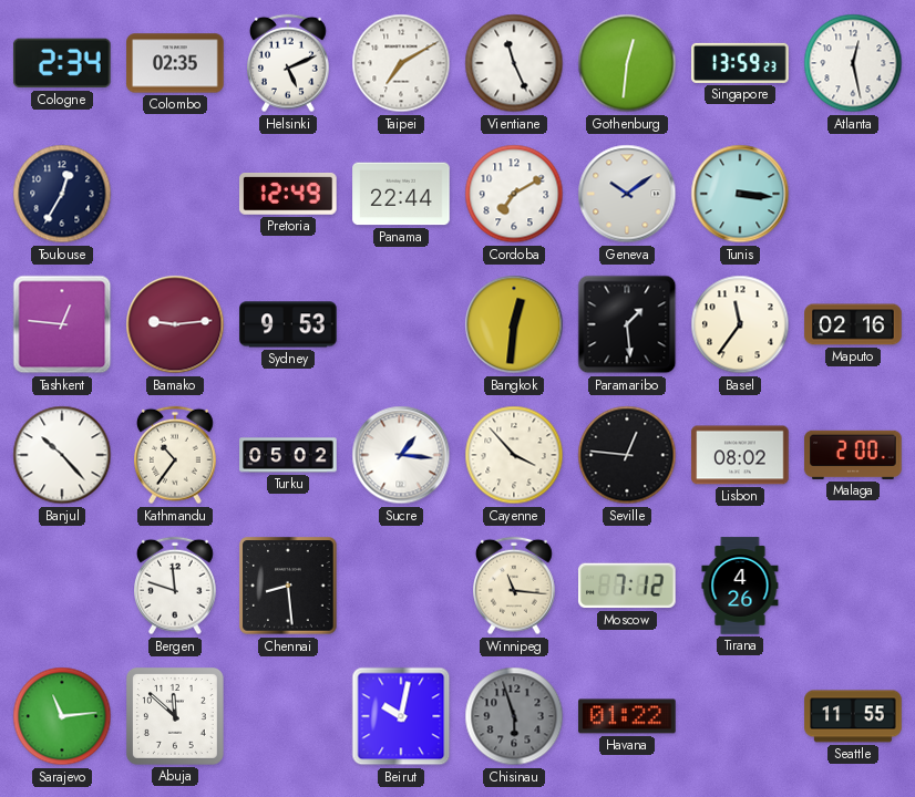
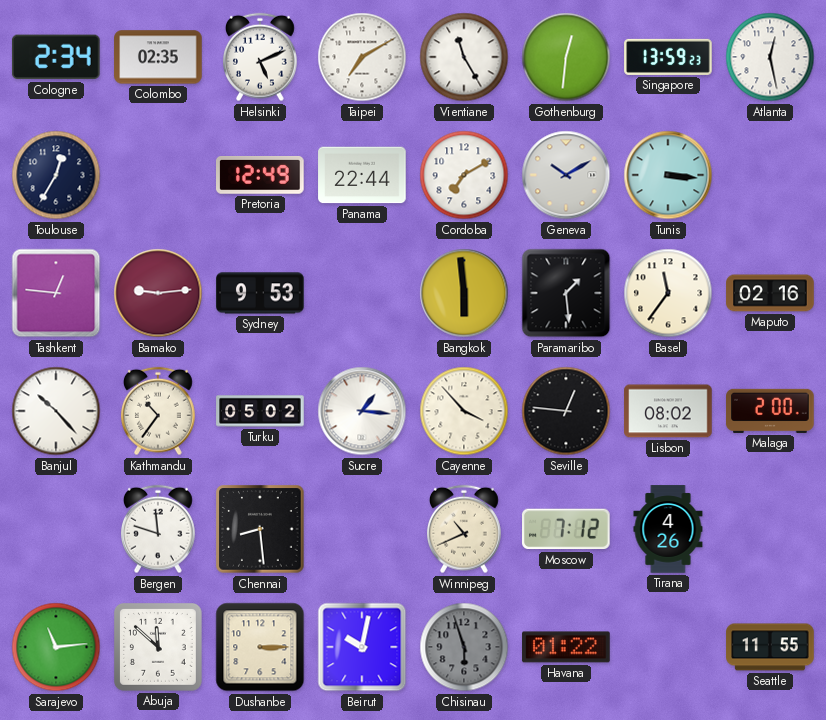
Vientiane: 11:26 -> 11:25 (464, 57)
Geneva: 10:09 -> 10:10 (566, 175)
Bangkok: 12:31 -> 5:59 (464, 293)
Winnipeg: 11:16 -> 10:41 (465, 529)
Dushanbe: none -> 3:15 (260, 647)
